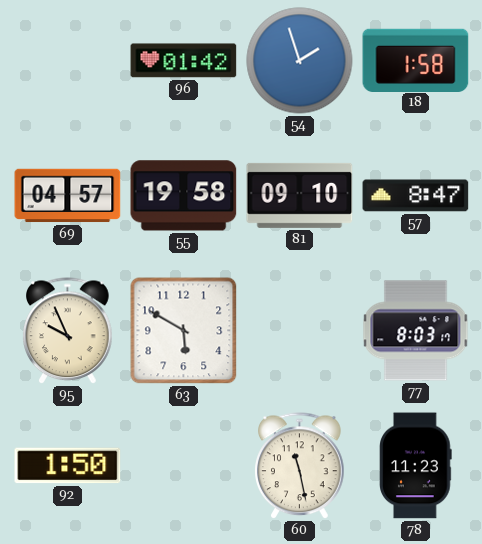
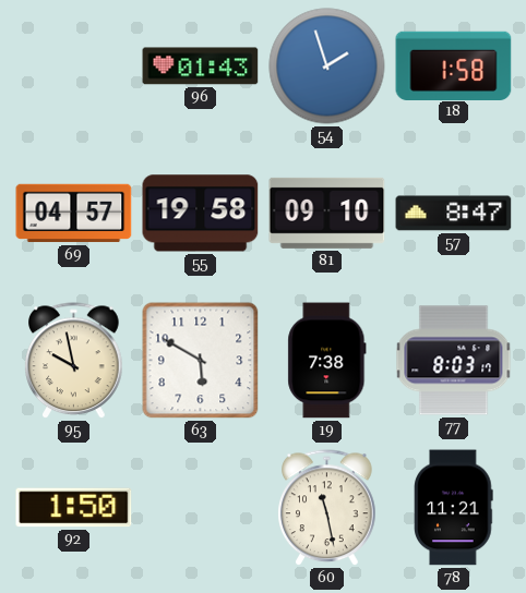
96: 01:42 -> 01:43 (201, 66)
95: 9:56 -> 9:58 (74, 361)
19: none -> 7:38 (327, 361)
78: 11:23 -> 11:21 (454, 508)
